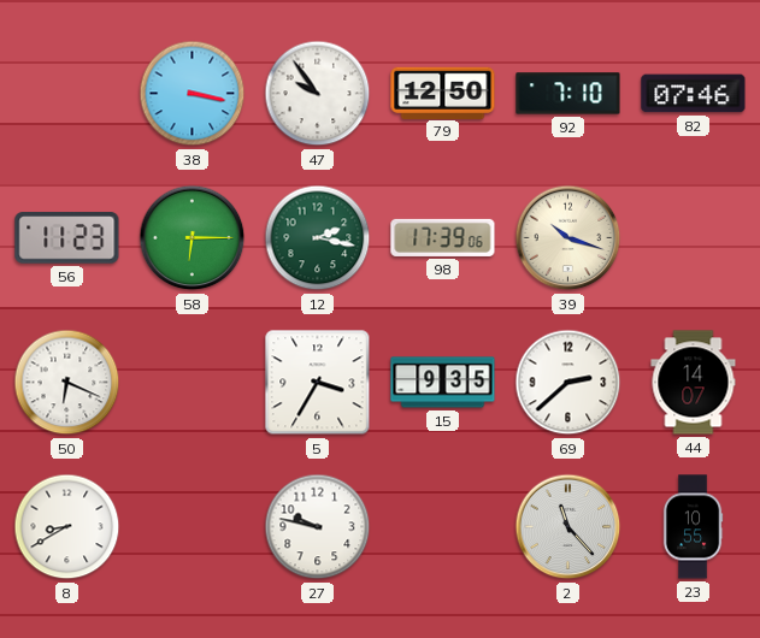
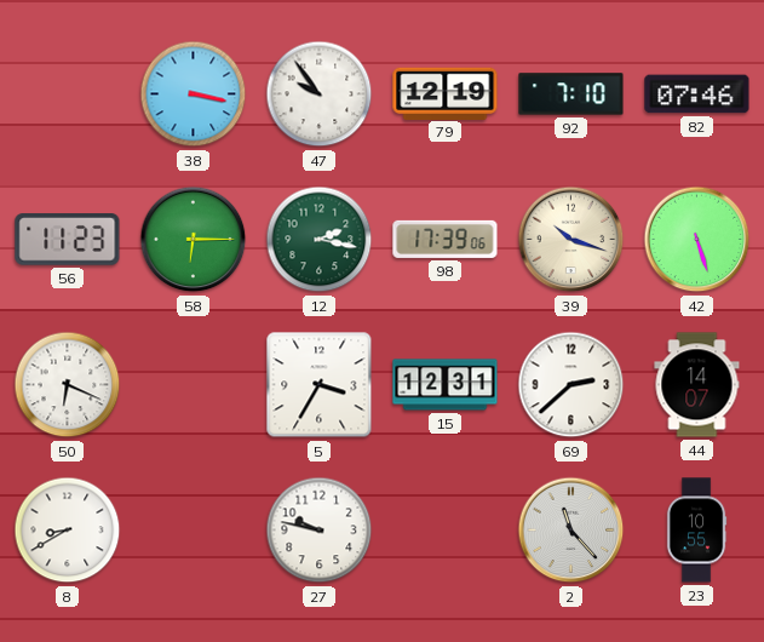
79: 12:50 -> 12:19 (446, 93)
42: none -> 5:27 (697, 240)
15: 9:35 -> 12:31 (446, 385)
